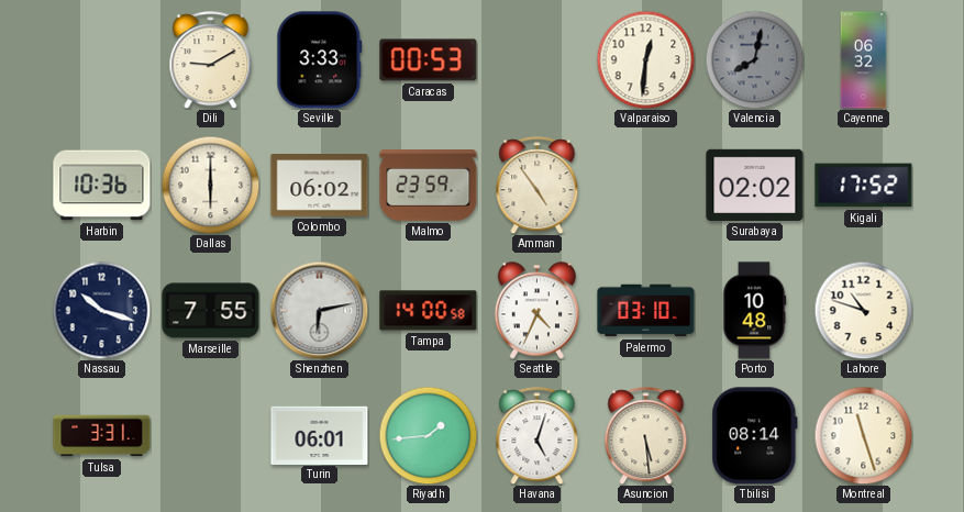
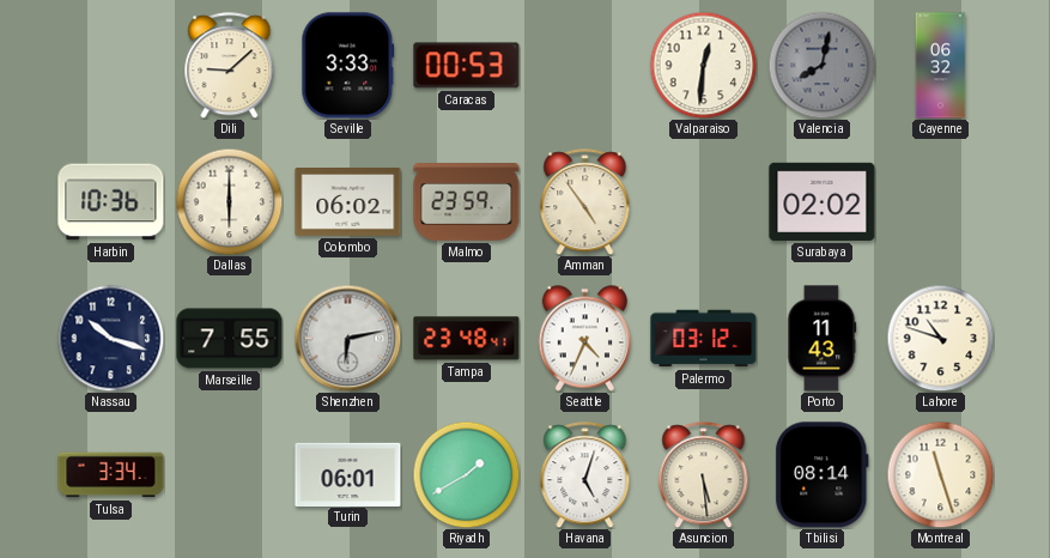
Dili: 9:10 -> 9:08 (230, 66)
Kigali: 17:52 -> none (864, 186)
Tampa: 14:00 -> 23:48 (467, 339)
Palermo: 03:10 -> 03:12 (704, 339)
Porto: 10:48 -> 11:43 (823, 339)
Tulsa: 3:31 -> 3:34 (111, 475)
Riyadh: 1:44 -> 1:40 (466, 474)
